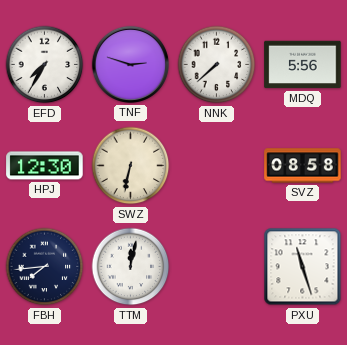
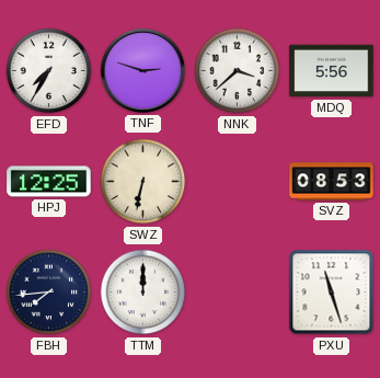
NNK: 7:38 -> 3:38 (238, 71)
HPJ: 12:30 -> 12:25 (49, 182)
SVZ: 08:58 -> 08:53 (332, 182)
TTM: 12:02 -> 12:00 (143, 293)
